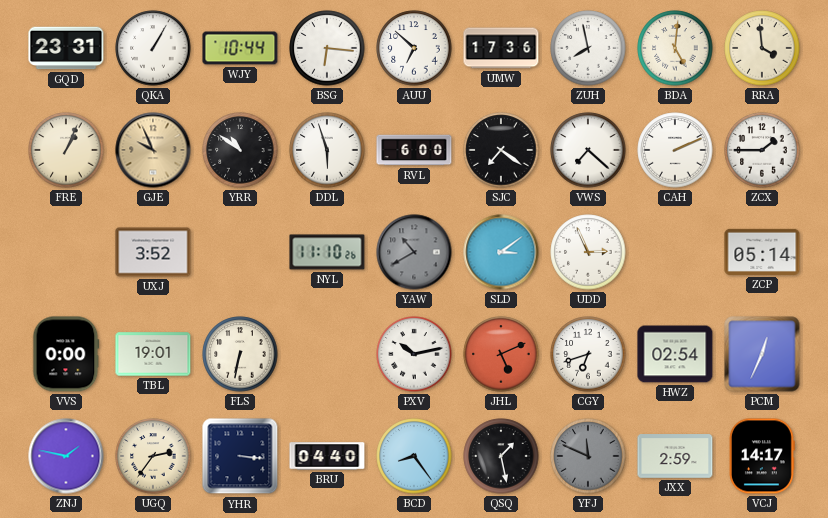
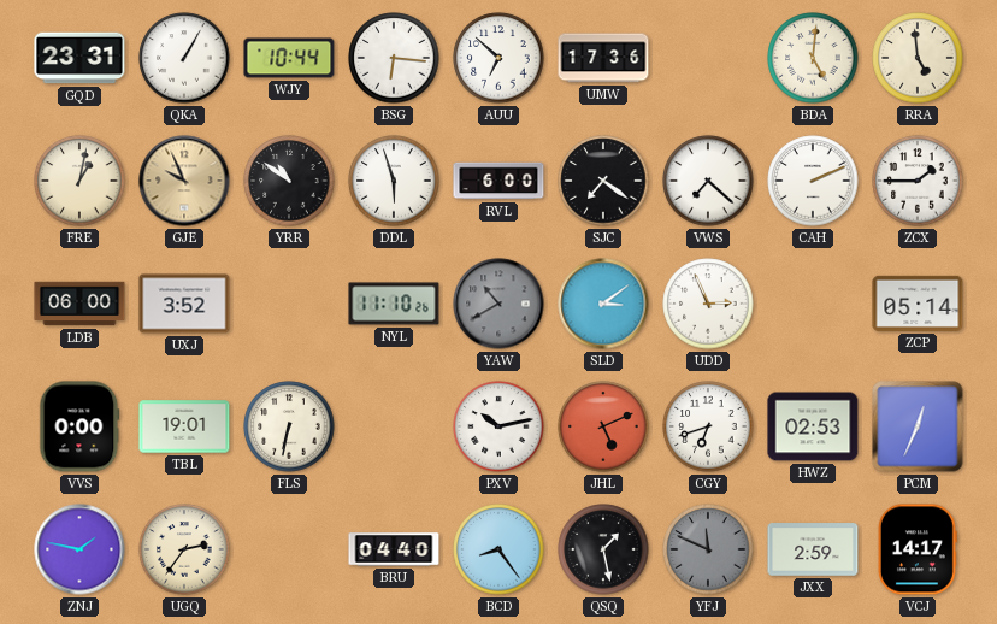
ZUH: 7:58 -> none (588, 48)
RRA: 3:59 -> 4:59 (918, 58)
FRE: 1:04 -> 1:02 (79, 181)
LDB: none -> 06:00 (79, 304)
HWZ: 02:54 -> 02:53 (813, 426)
YHR: 3:16 -> none (240, 456)
